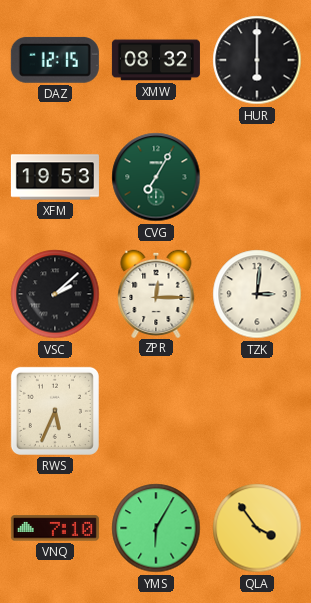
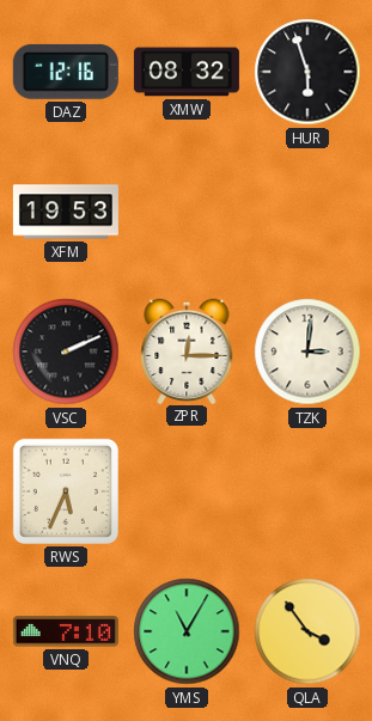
DAZ: 12:15 -> 12:16 (66, 72)
HUR: 6:00 -> 5:57 (307, 72)
CVG: 7:05 -> none (156, 177)
VSC: 2:08 -> 2:11 (66, 352)
YMS: 6:05 -> 11:05 (187, 631)
